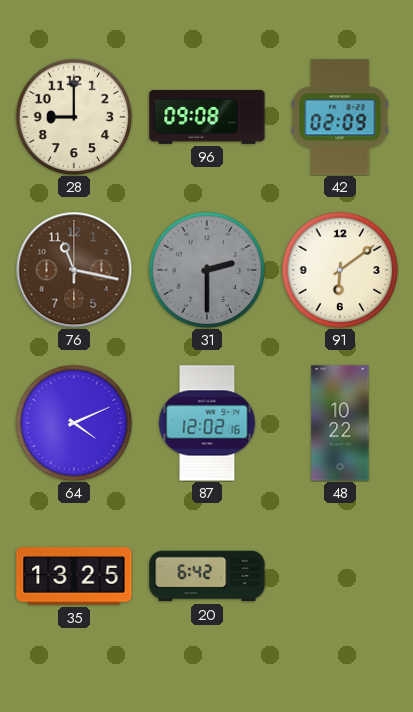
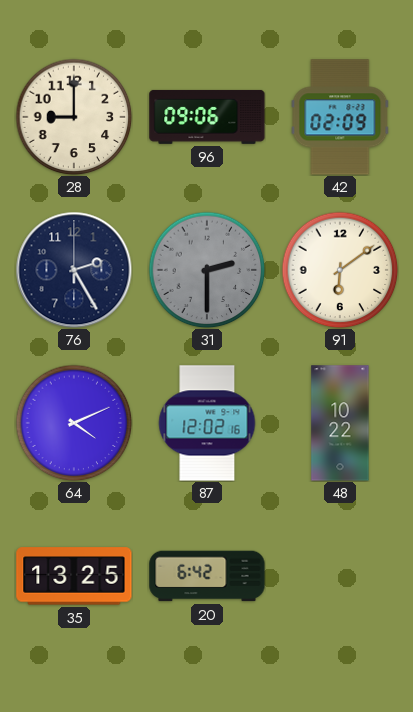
96: 09:08 -> 09:06 (207, 117)
76: 11:17 -> 2:25 (74, 270)
76 dial: brown -> navy (74, 270)
